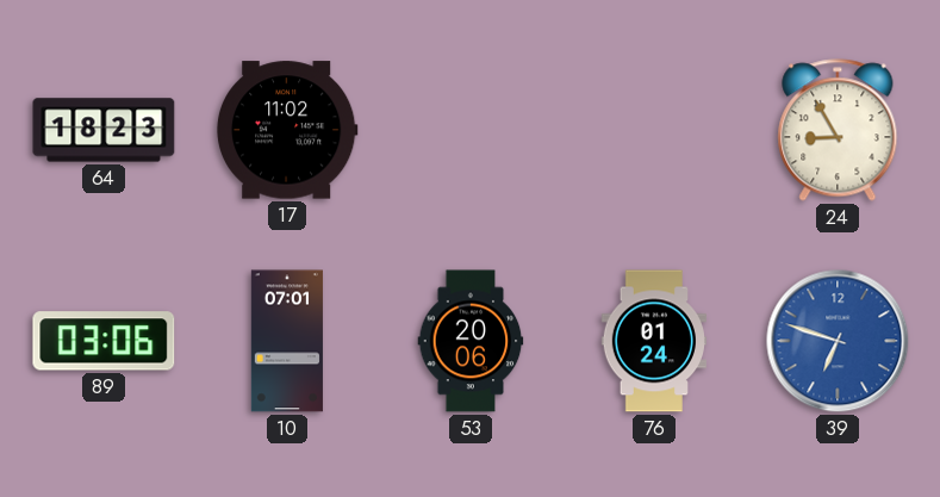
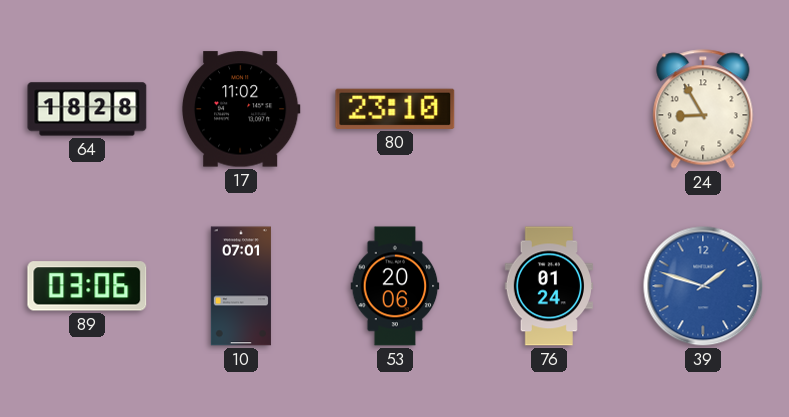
64: 18:23 -> 18:28 (87, 109)
80: none -> 23:10 (395, 109)
39: 6:48 -> 1:48 (703, 286)
